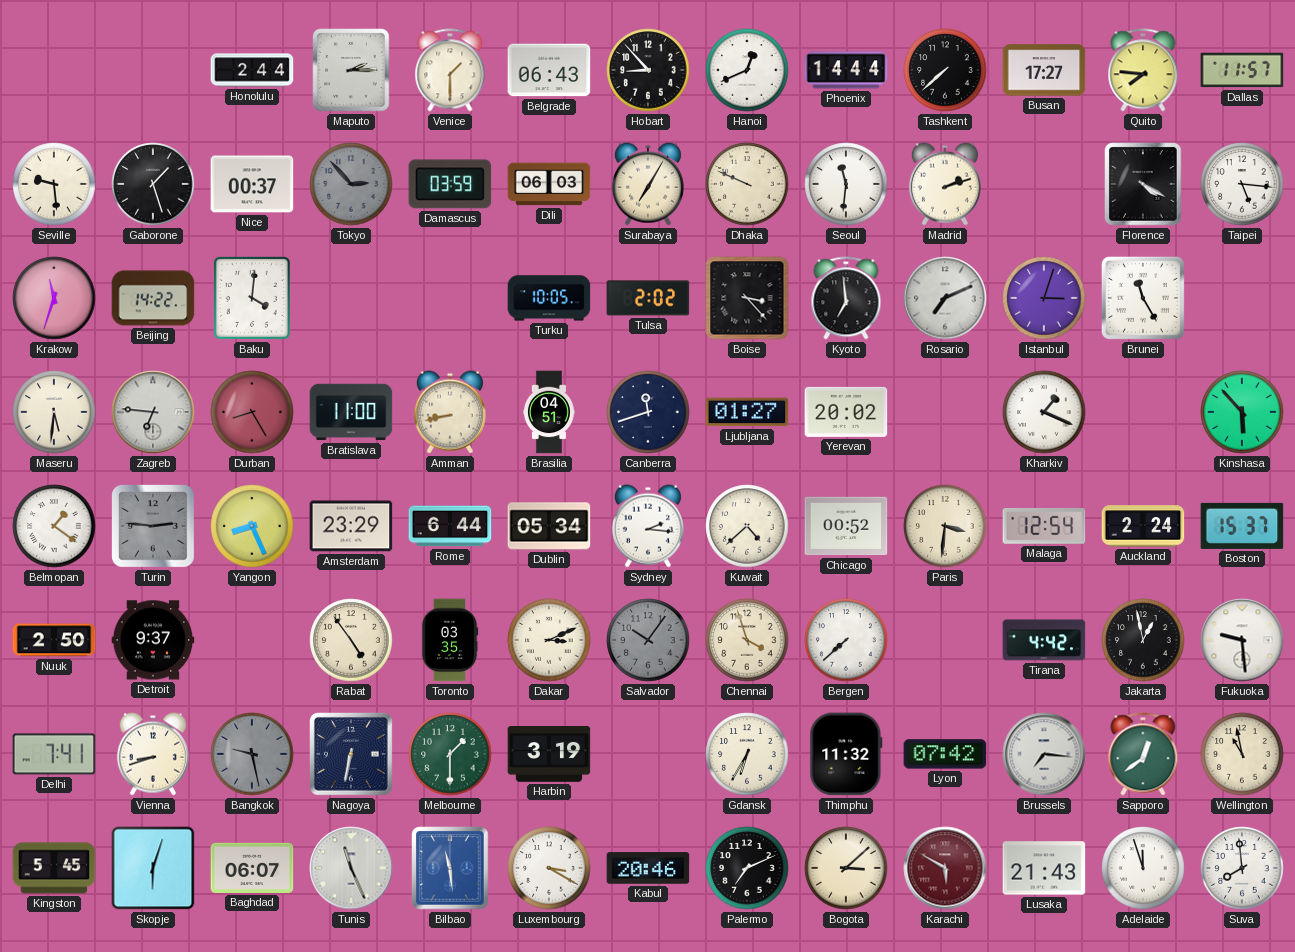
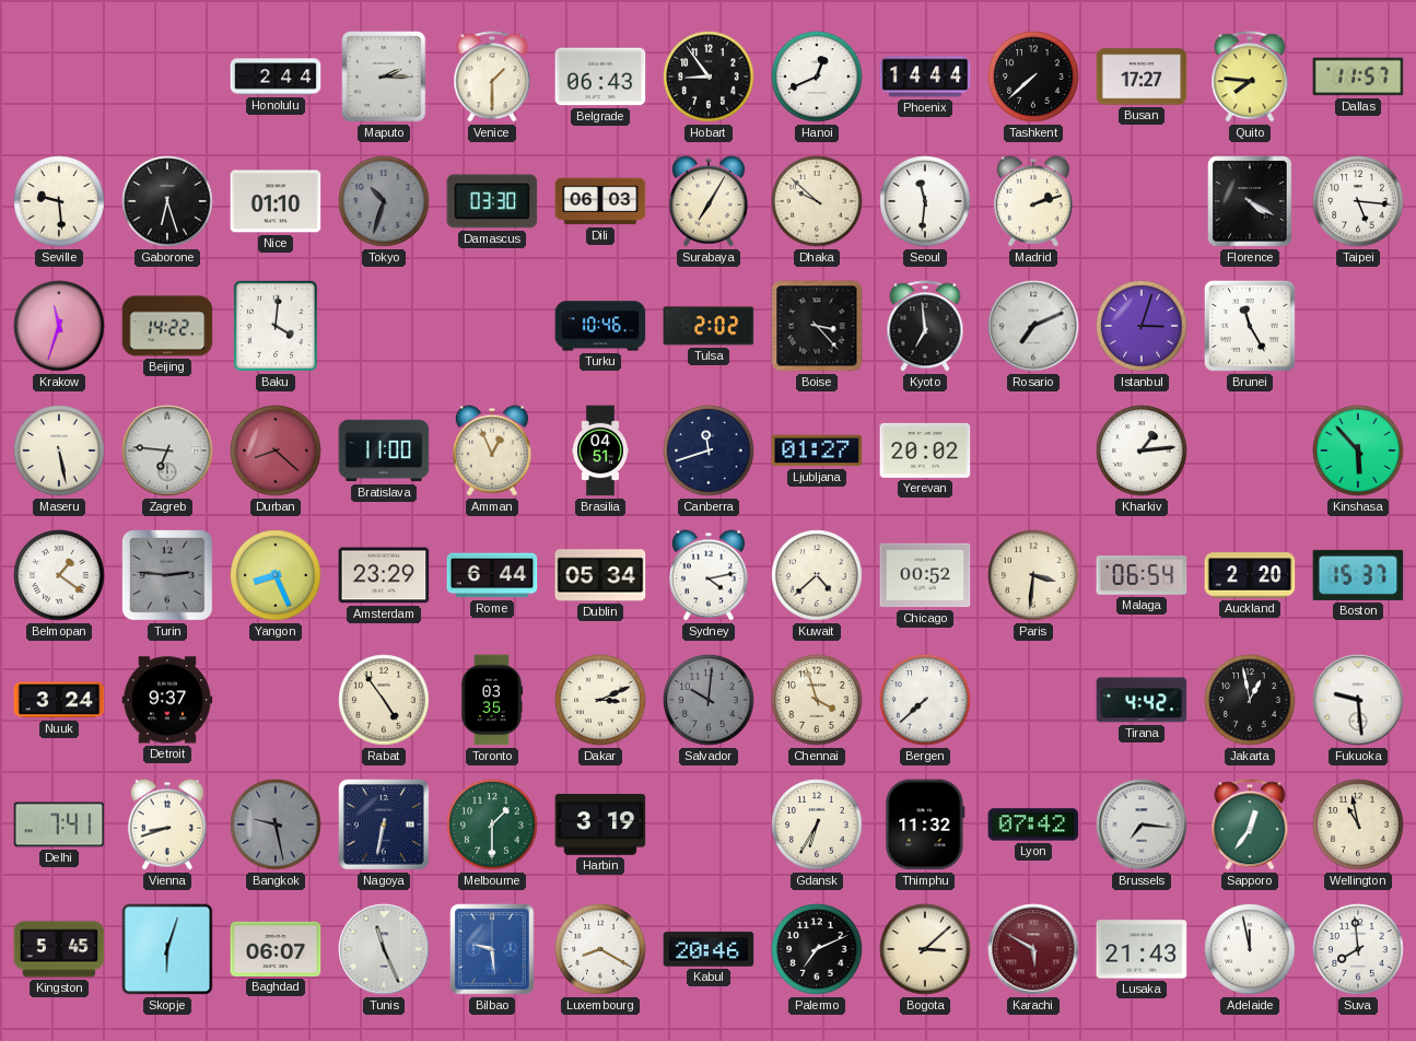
Hobart: 8:53 -> 8:54 (709, 77)
Gaborone: 1:27 -> 6:27 (167, 201)
Nice: 00:37 -> 01:10 (276, 201)
Tokyo: 2:53 -> 10:33 (384, 201)
Damascus: 03:59 -> 03:30 (492, 201)
Dhaka: 9:49 -> 9:52 (817, 201)
Turku: 10:05 -> 10:46 (600, 326)
Maseru: 5:31 -> 5:28 (59, 451)
Durban: 8:25 -> 8:22 (276, 451)
Amman: 8:43 -> 12:56 (492, 451)
Kharkiv: 1:19 -> 1:14 (1142, 451)
Sydney: 2:16 -> 4:13 (709, 575)
Malaga: 12:54 -> 06:54 (1142, 576)
Auckland: 2:24 -> 2:20 (1250, 575)
Nuuk: 2:50 -> 3:24 (59, 700)
Salvador: 10:06 -> 10:01 (709, 700)
Sapporo: 12:39 -> 12:36 (1250, 824)
Bilbao: 11:29 -> 9:29 (492, 949)
Luxembourg: 3:20 -> 8:20 (600, 949)
Adelaide: 11:57 -> 11:58 (1250, 949)
